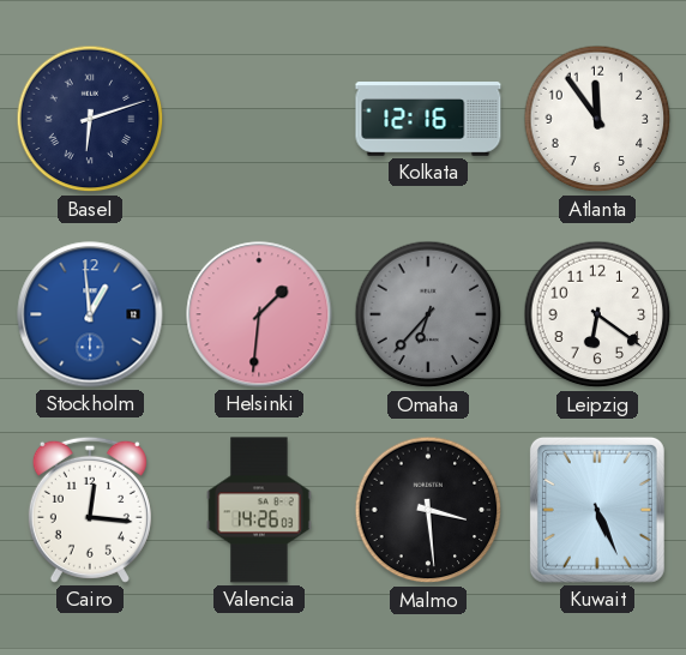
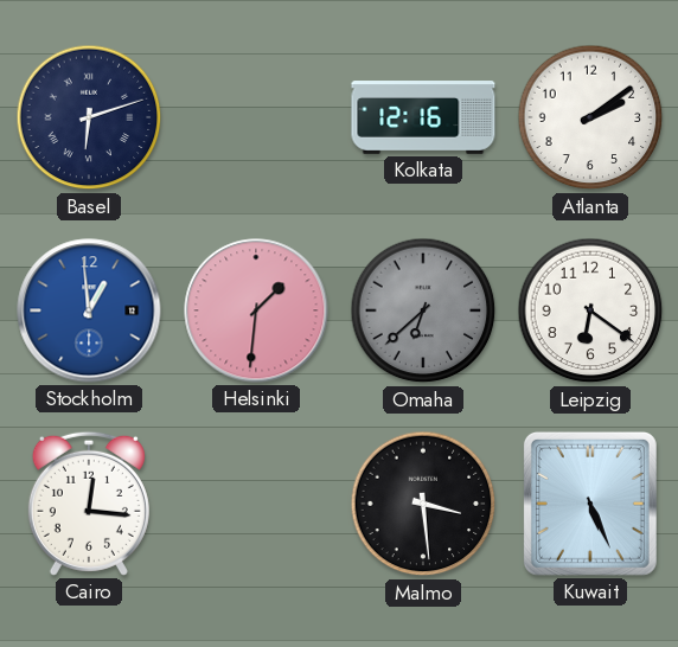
Atlanta: 11:54 -> 2:09 (590, 117)
Omaha: 6:37 -> 6:38 (423, 310)
Valencia: 14:26 -> none (259, 510)
